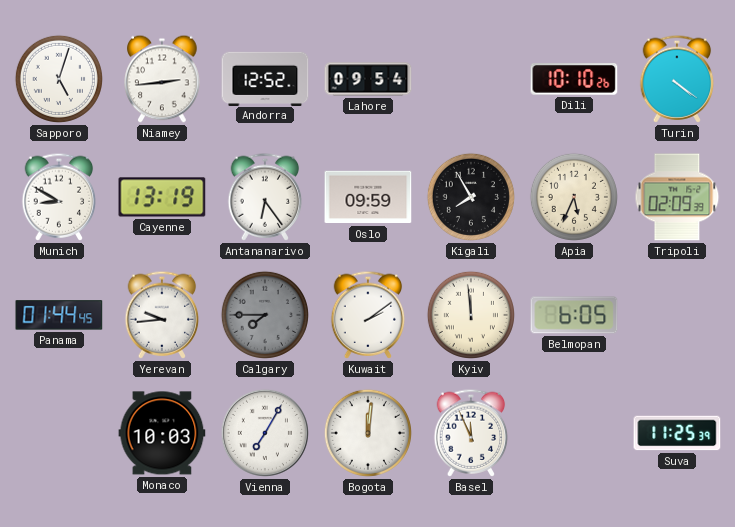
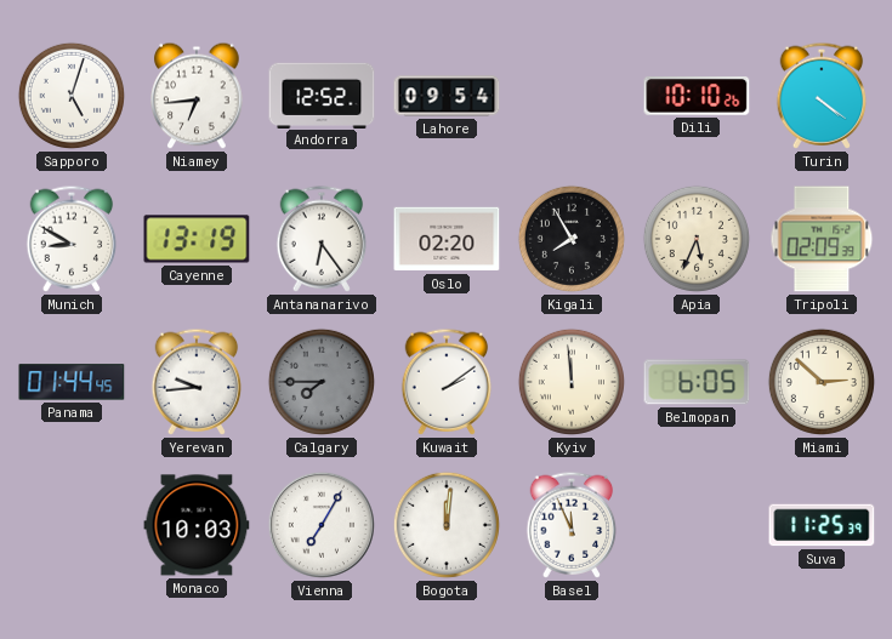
Niamey: 2:44 -> 6:44 (197, 96)
Oslo: 09:59 -> 02:20 (447, 239)
Miami: none -> 2:52 (822, 382)
